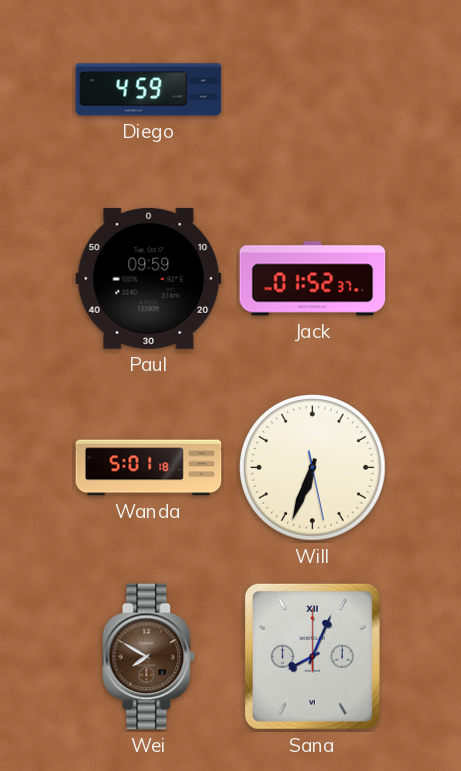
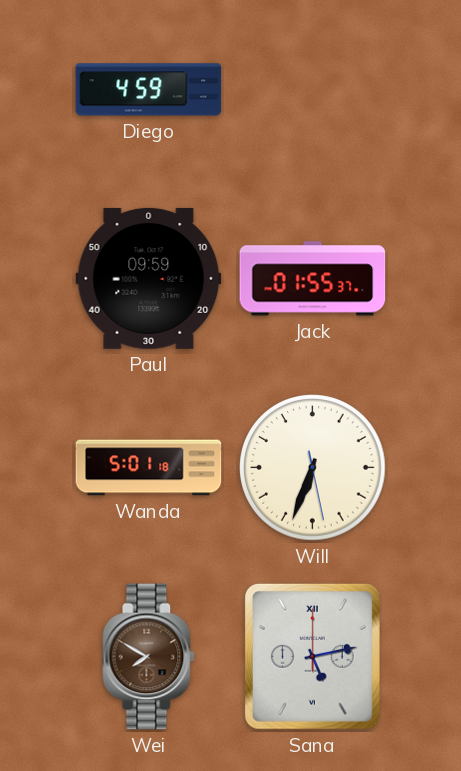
Jack: 01:52 -> 01:55 (313, 279)
Sana: 8:04 -> 5:13 (312, 656)
